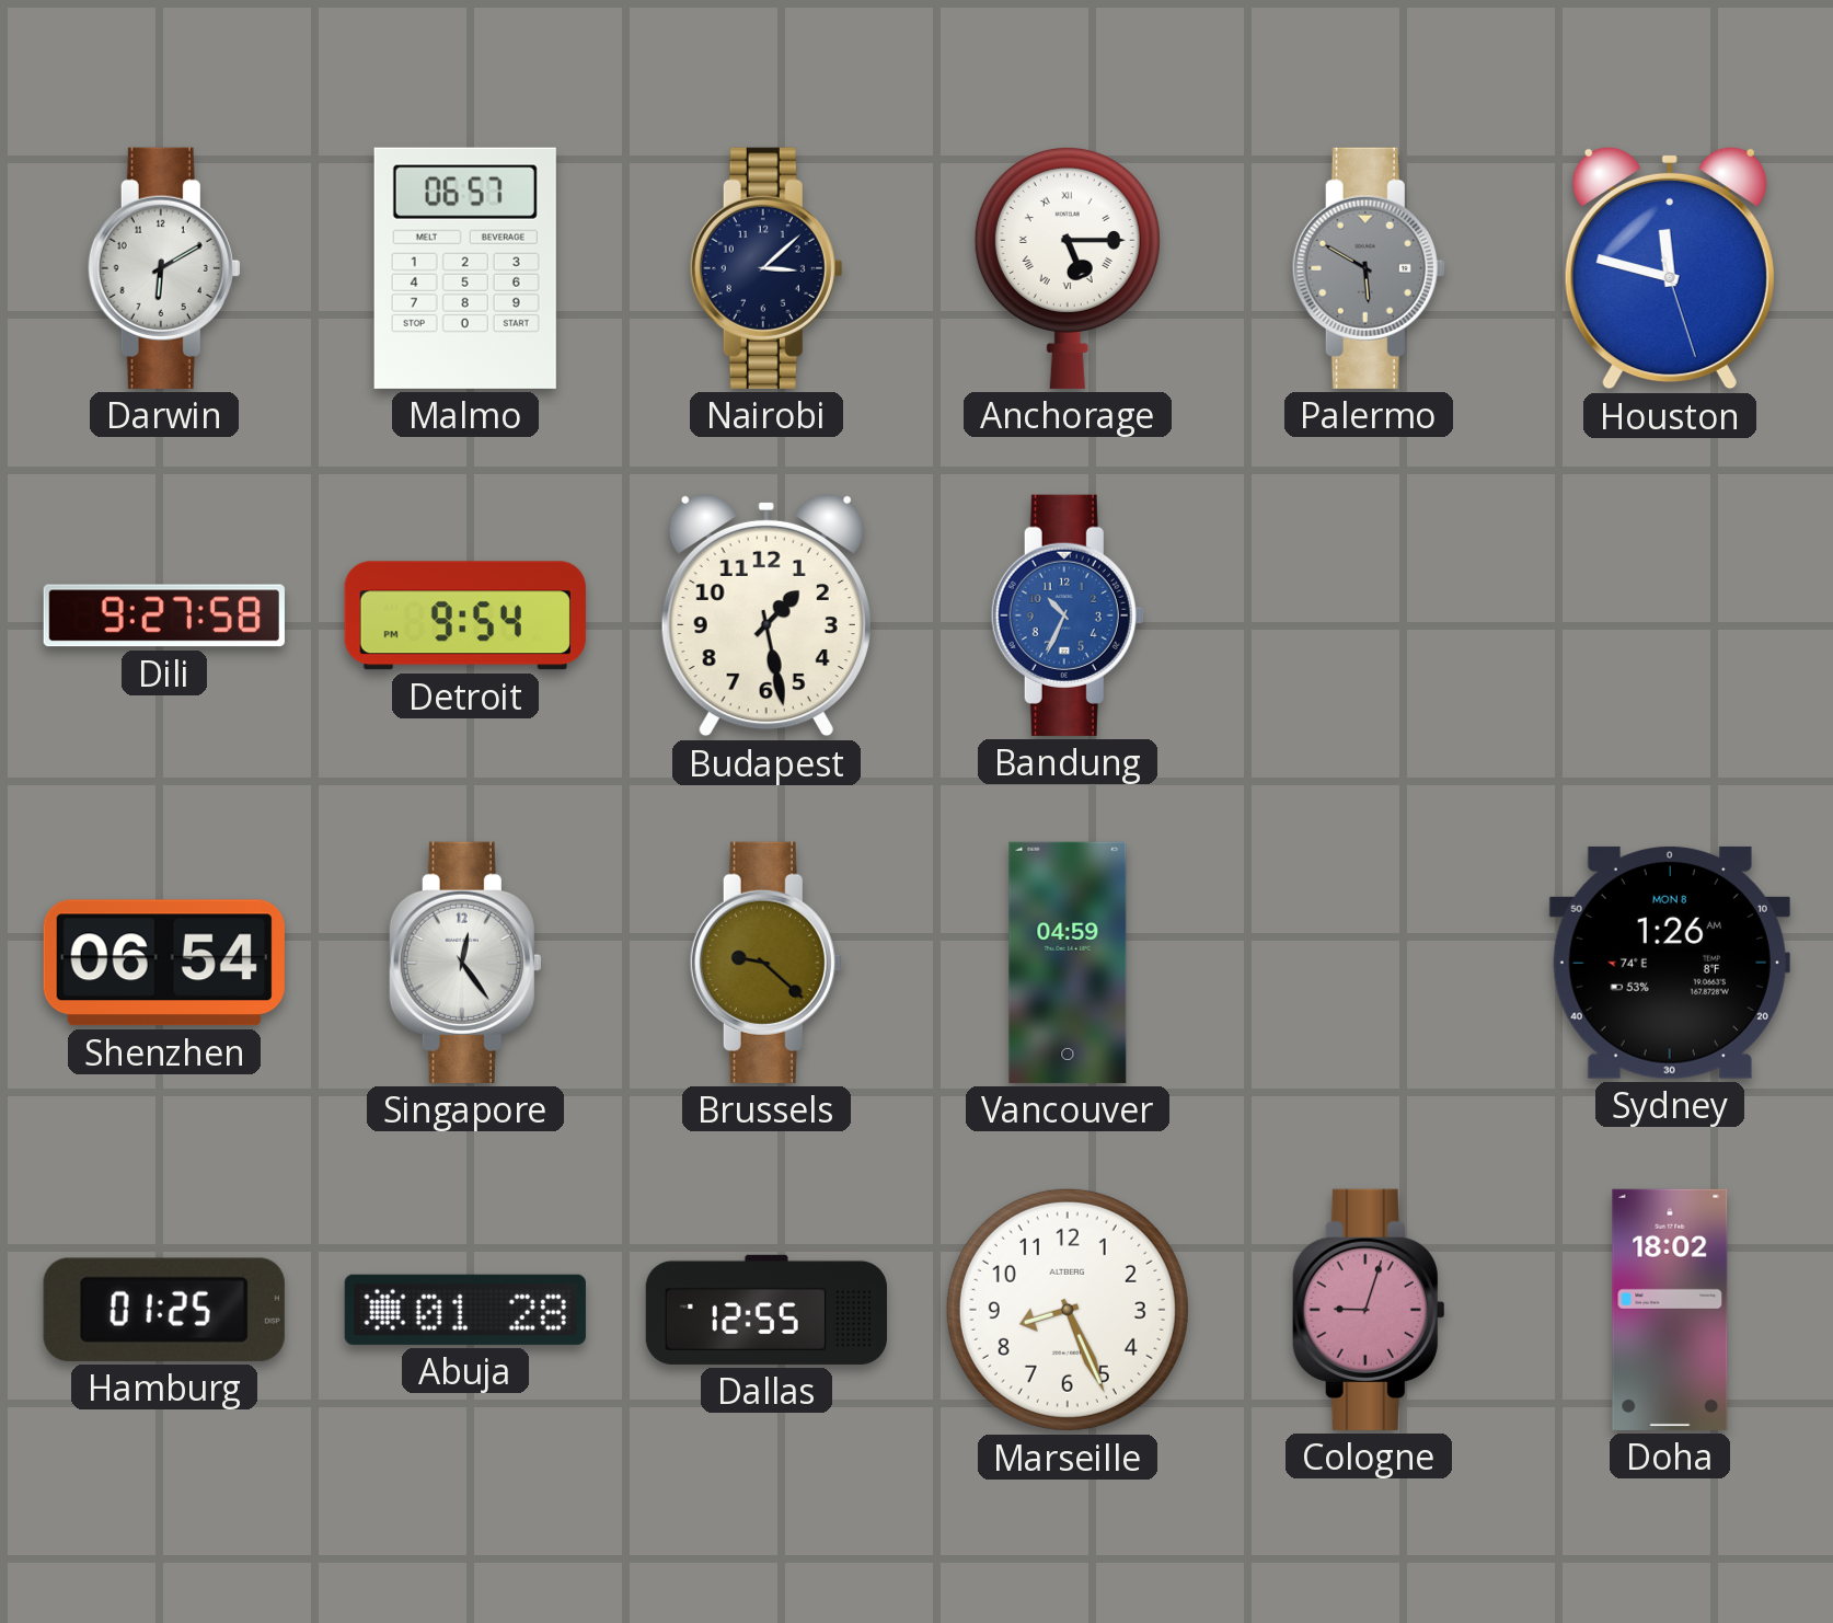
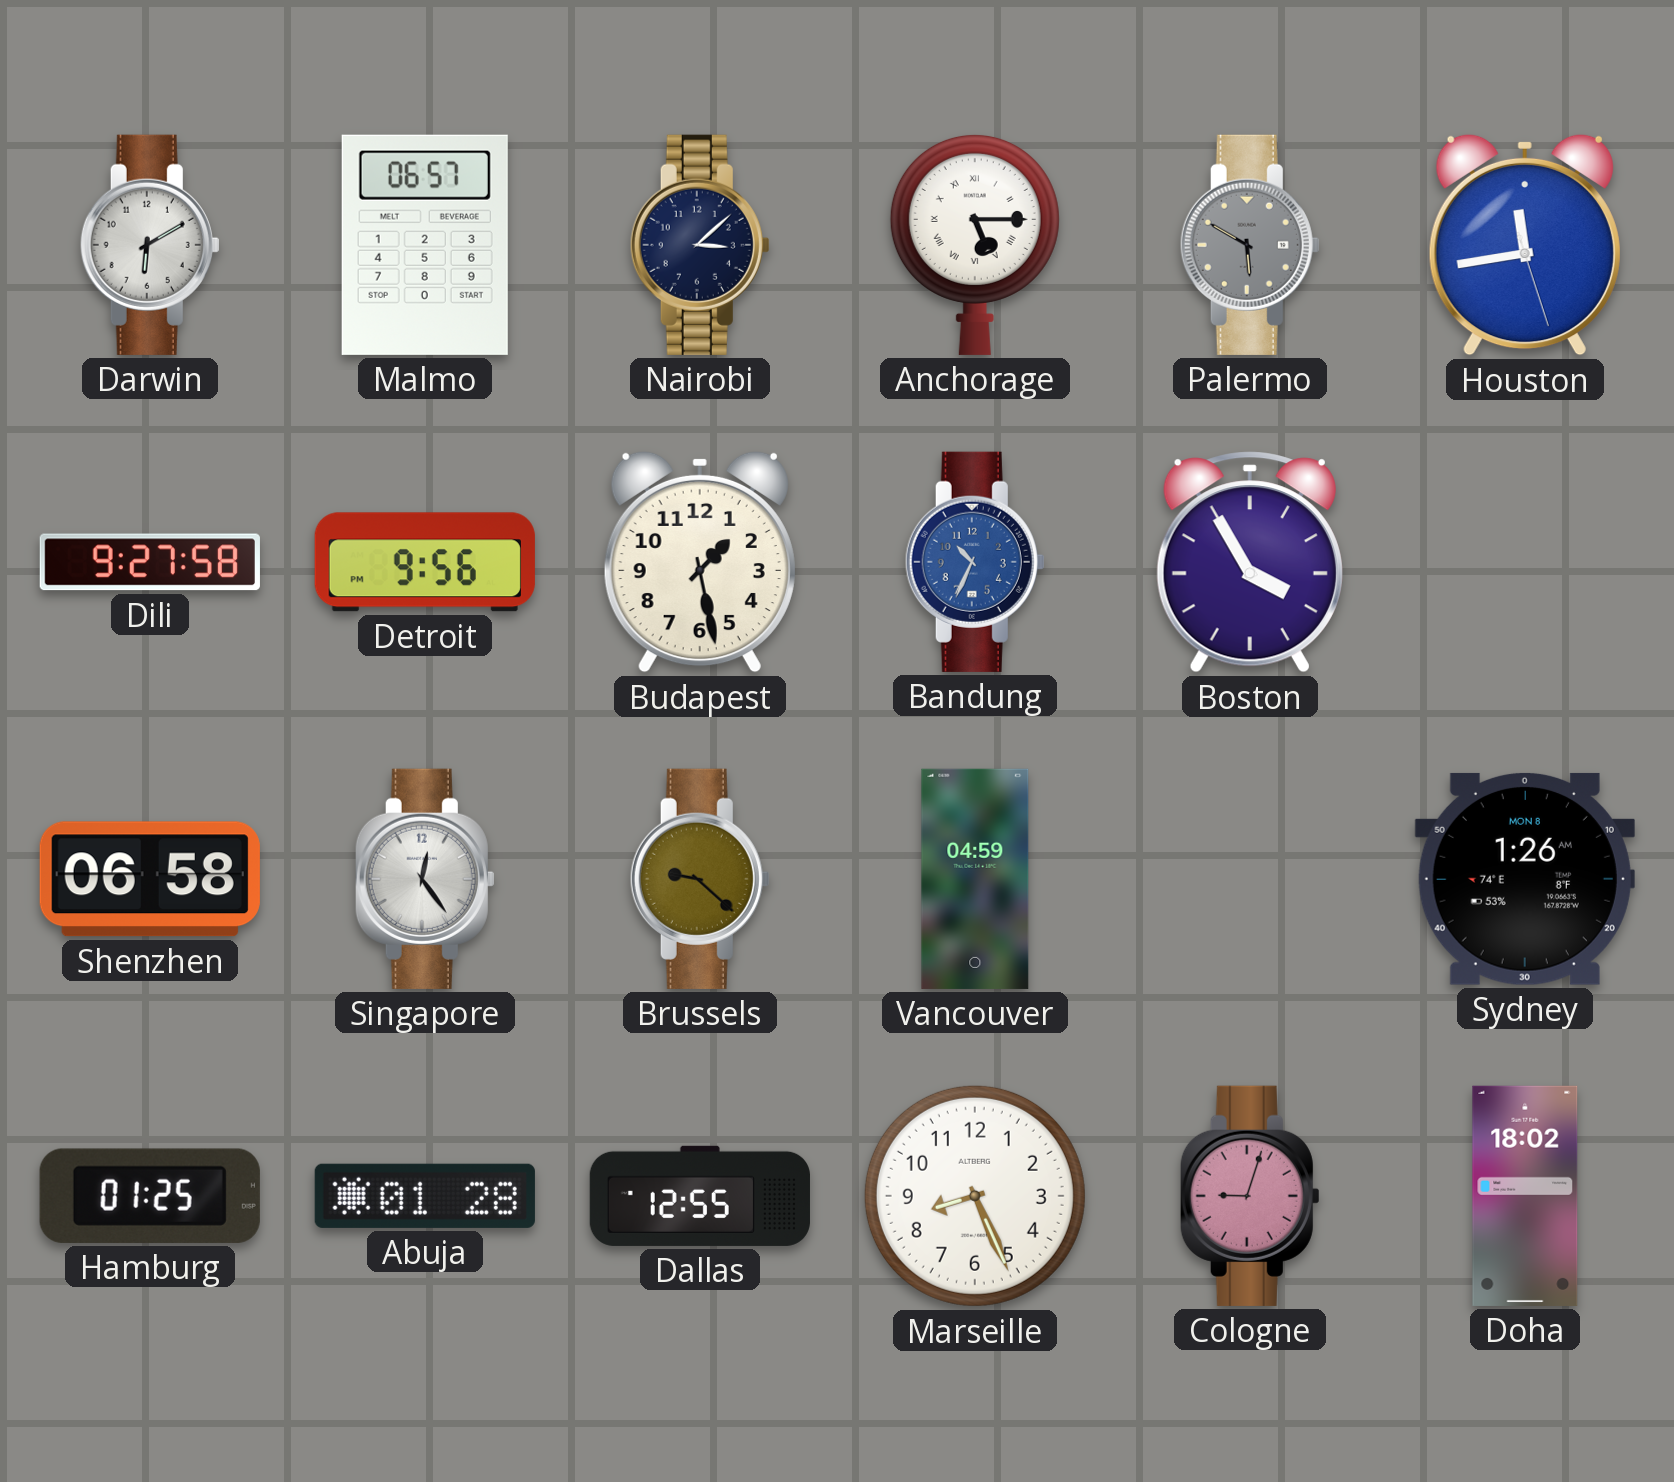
Houston: 11:47 -> 11:43 (1525, 245)
Detroit: 9:54 -> 9:56 (425, 562)
Boston: none -> 3:55 (1250, 562)
Shenzhen: 06:54 -> 06:58 (150, 879)
